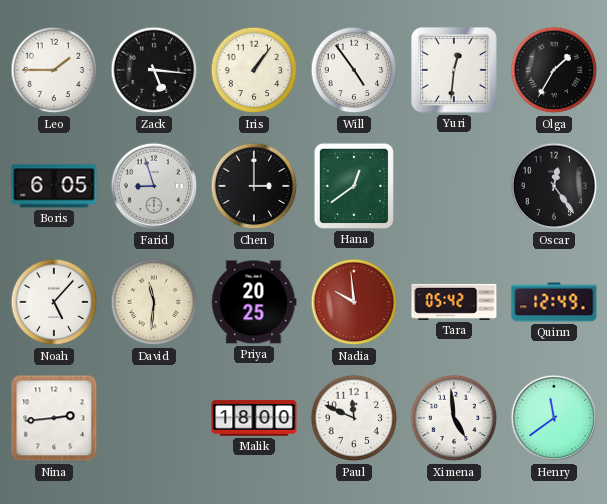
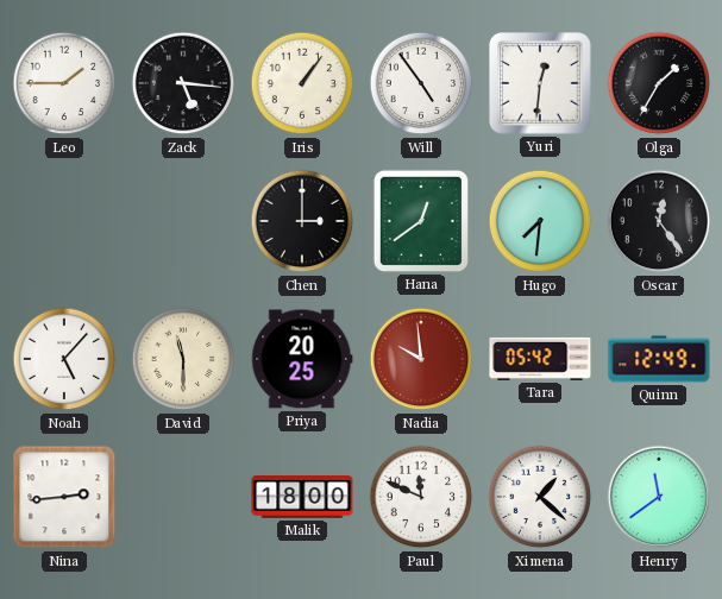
Boris: 6:05 -> none (54, 186)
Farid: 8:57 -> none (154, 186)
Hugo: none -> 7:31 (540, 221)
David: 11:31 -> 11:30 (183, 359)
Ximena: 4:59 -> 1:22 (540, 497)
